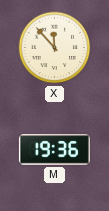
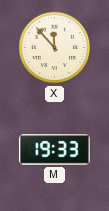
M: 19:36 -> 19:33 (54, 150)
